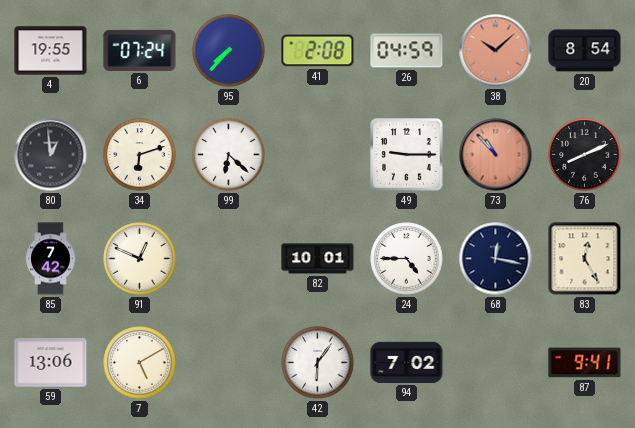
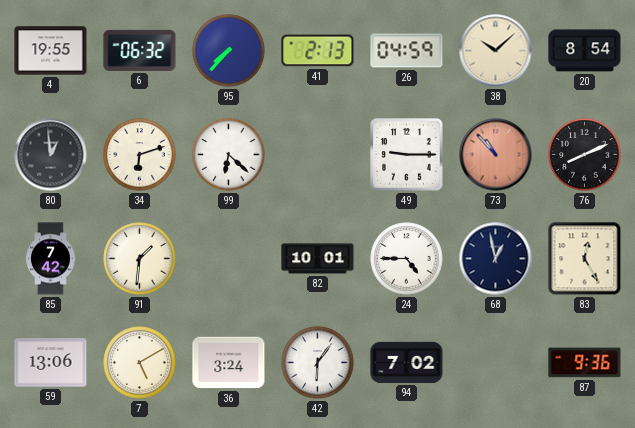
6: 07:24 -> 06:32 (140, 50)
41: 2:08 -> 2:13 (318, 51)
38 dial: salmon -> cream (496, 51)
91: 12:49 -> 1:31 (140, 259)
68: 12:17 -> 12:58 (496, 259)
36: none -> 3:24 (229, 363)
87: 9:41 -> 9:36 (585, 363)
